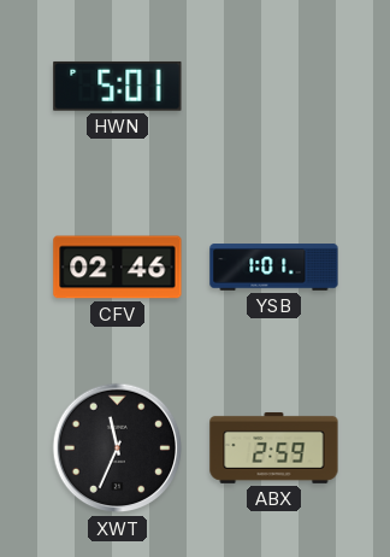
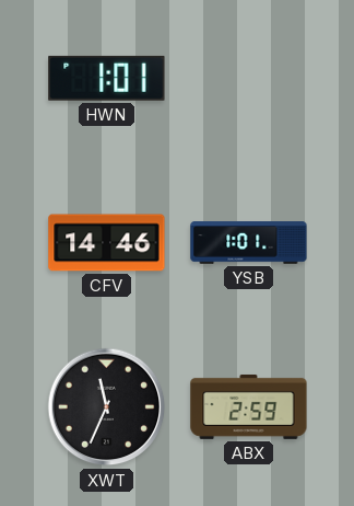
HWN: 5:01 -> 1:01 (107, 78)
CFV: 02:46 -> 14:46 (107, 243)
